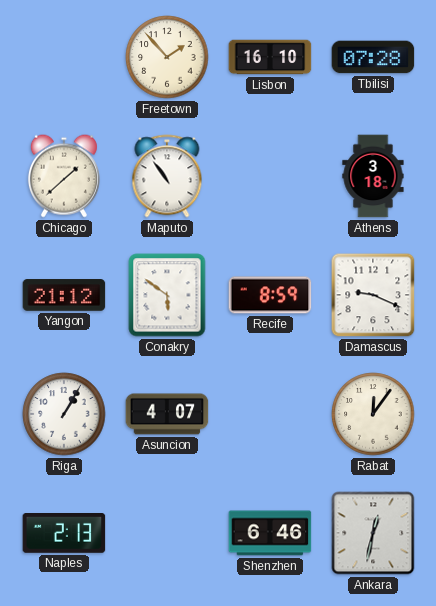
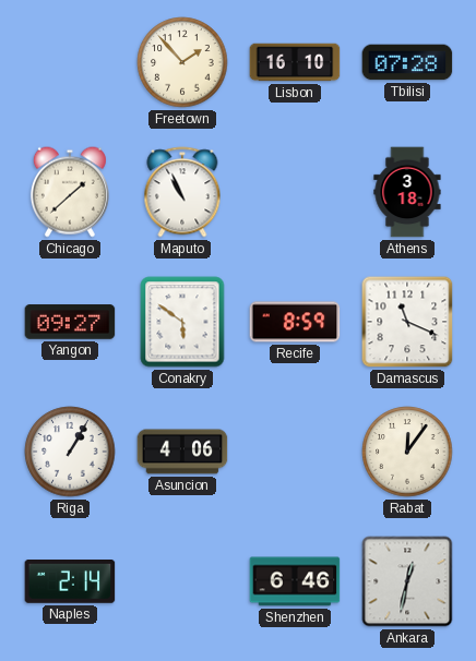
Maputo: 10:54 -> 10:56 (182, 192)
Yangon: 21:12 -> 09:27 (70, 322)
Damascus: 9:19 -> 11:19 (407, 322)
Asuncion: 4:07 -> 4:06 (182, 452)
Naples: 2:13 -> 2:14 (70, 582)
